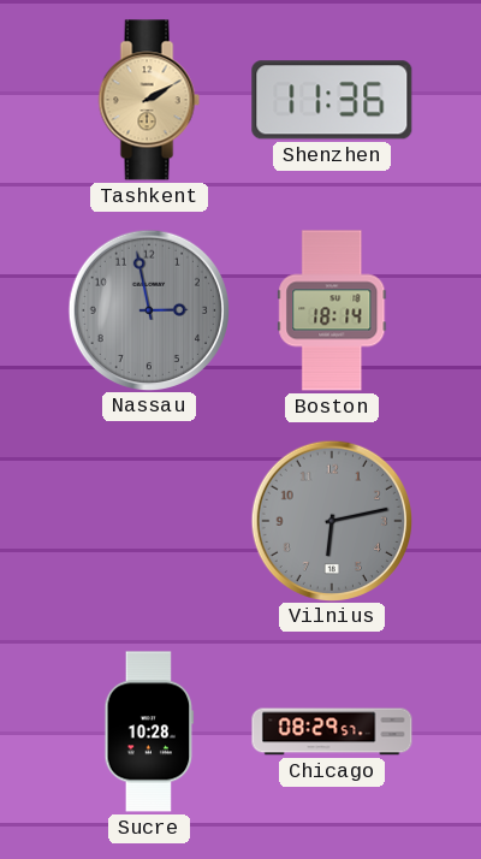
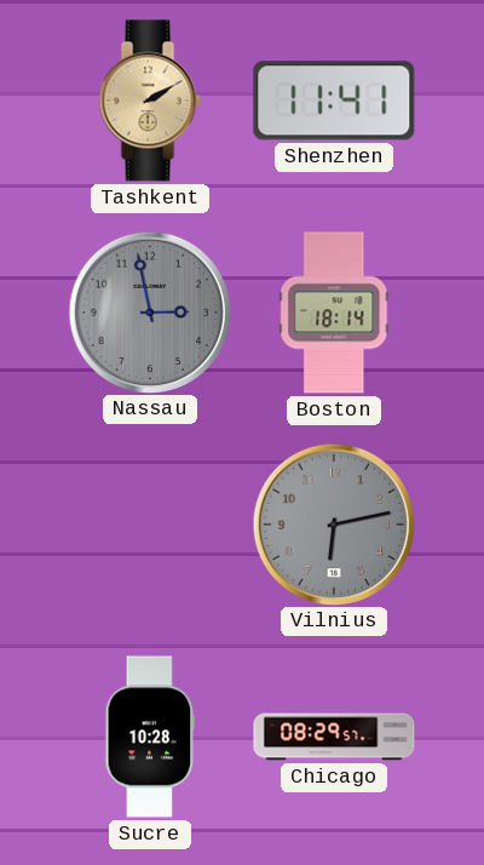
Shenzhen: 11:36 -> 11:41 (334, 101)
